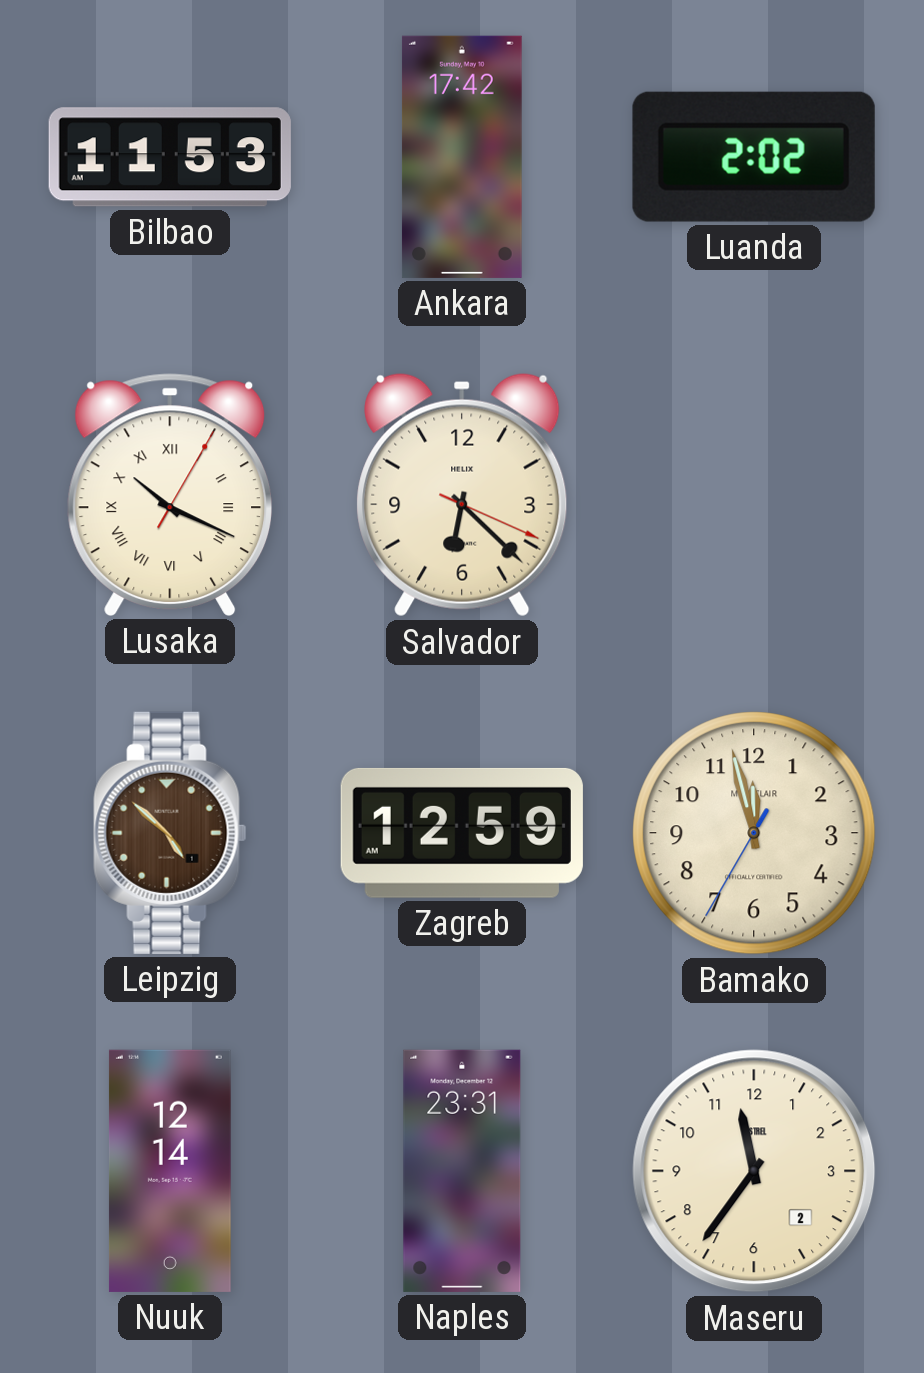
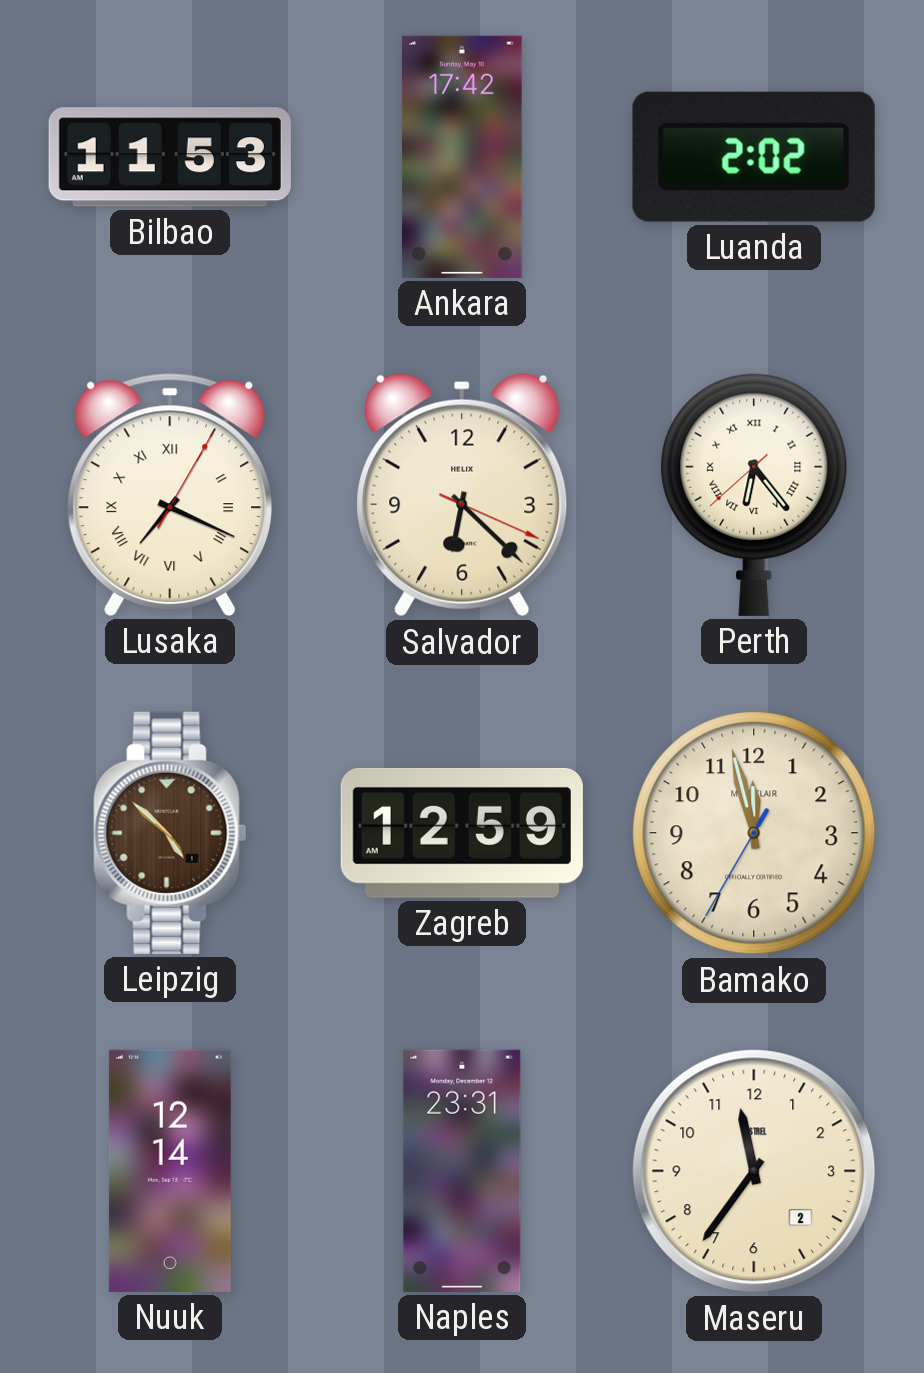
Lusaka: 10:19 -> 7:19 (170, 495)
Perth: none -> 6:23 (754, 495)
